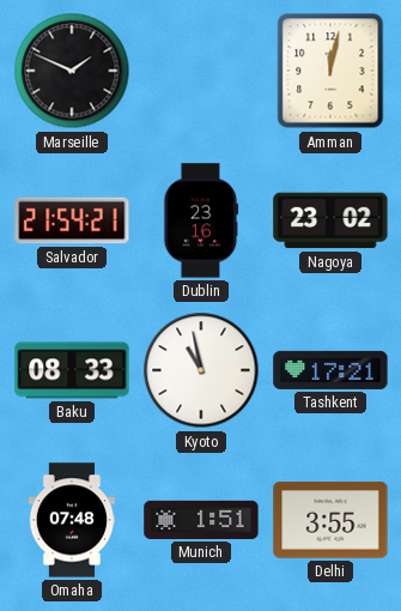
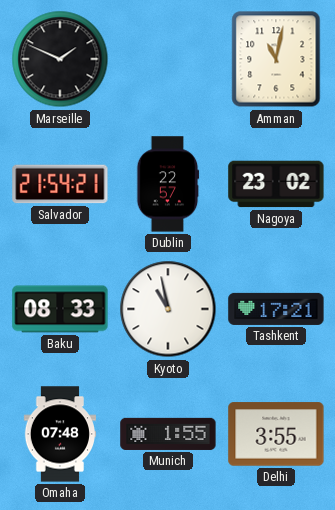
Amman: 12:02 -> 11:02 (276, 59)
Dublin: 23:16 -> 22:57 (168, 184)
Munich: 1:51 -> 1:55 (168, 434)
